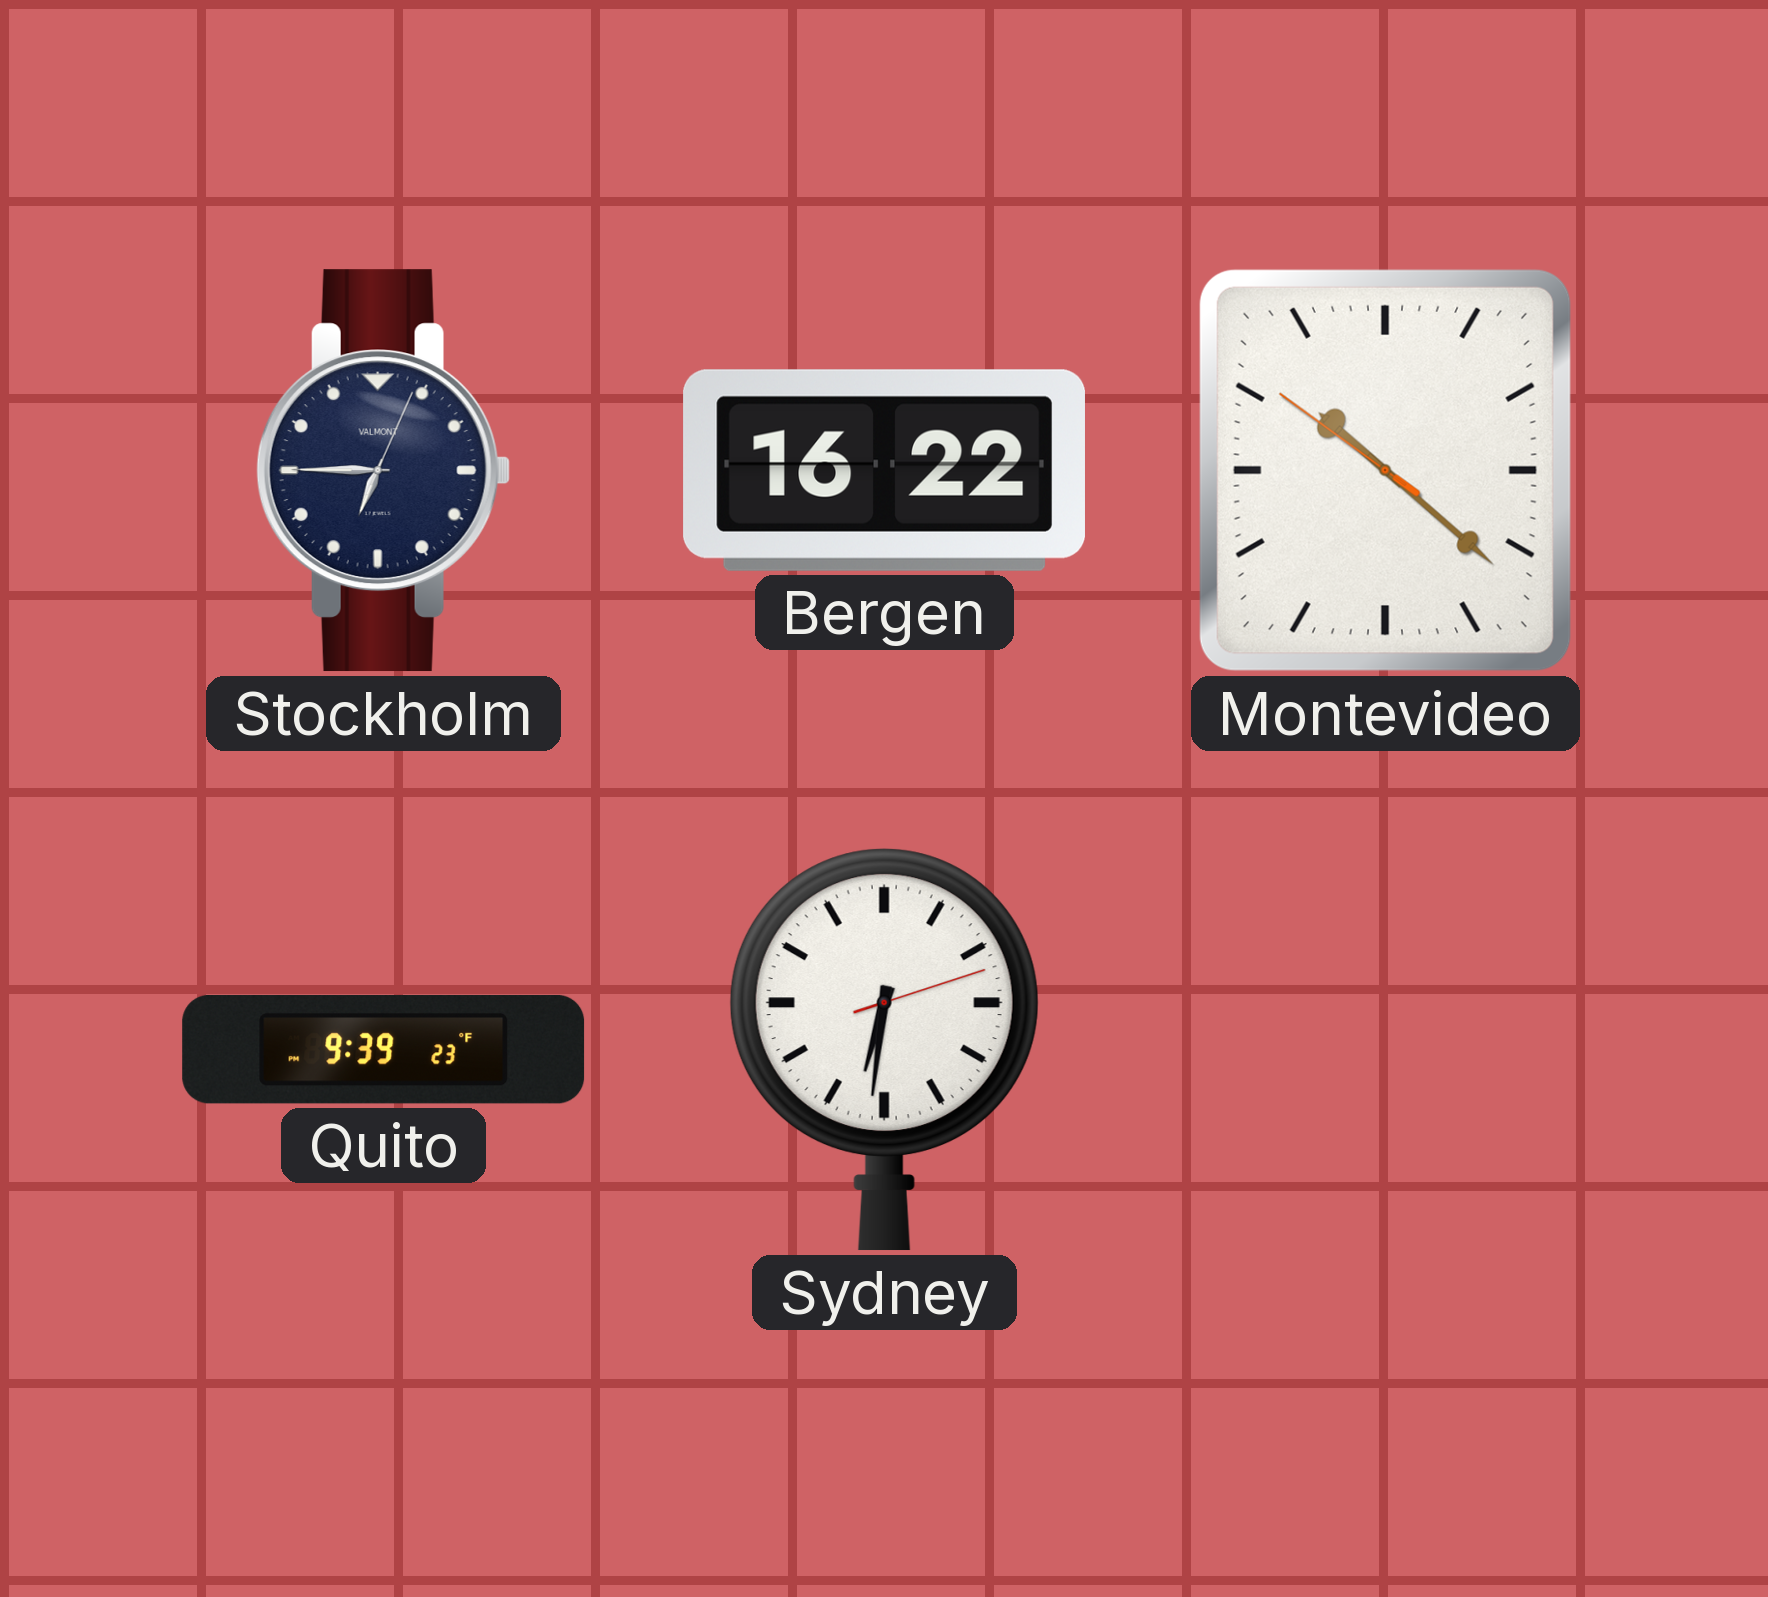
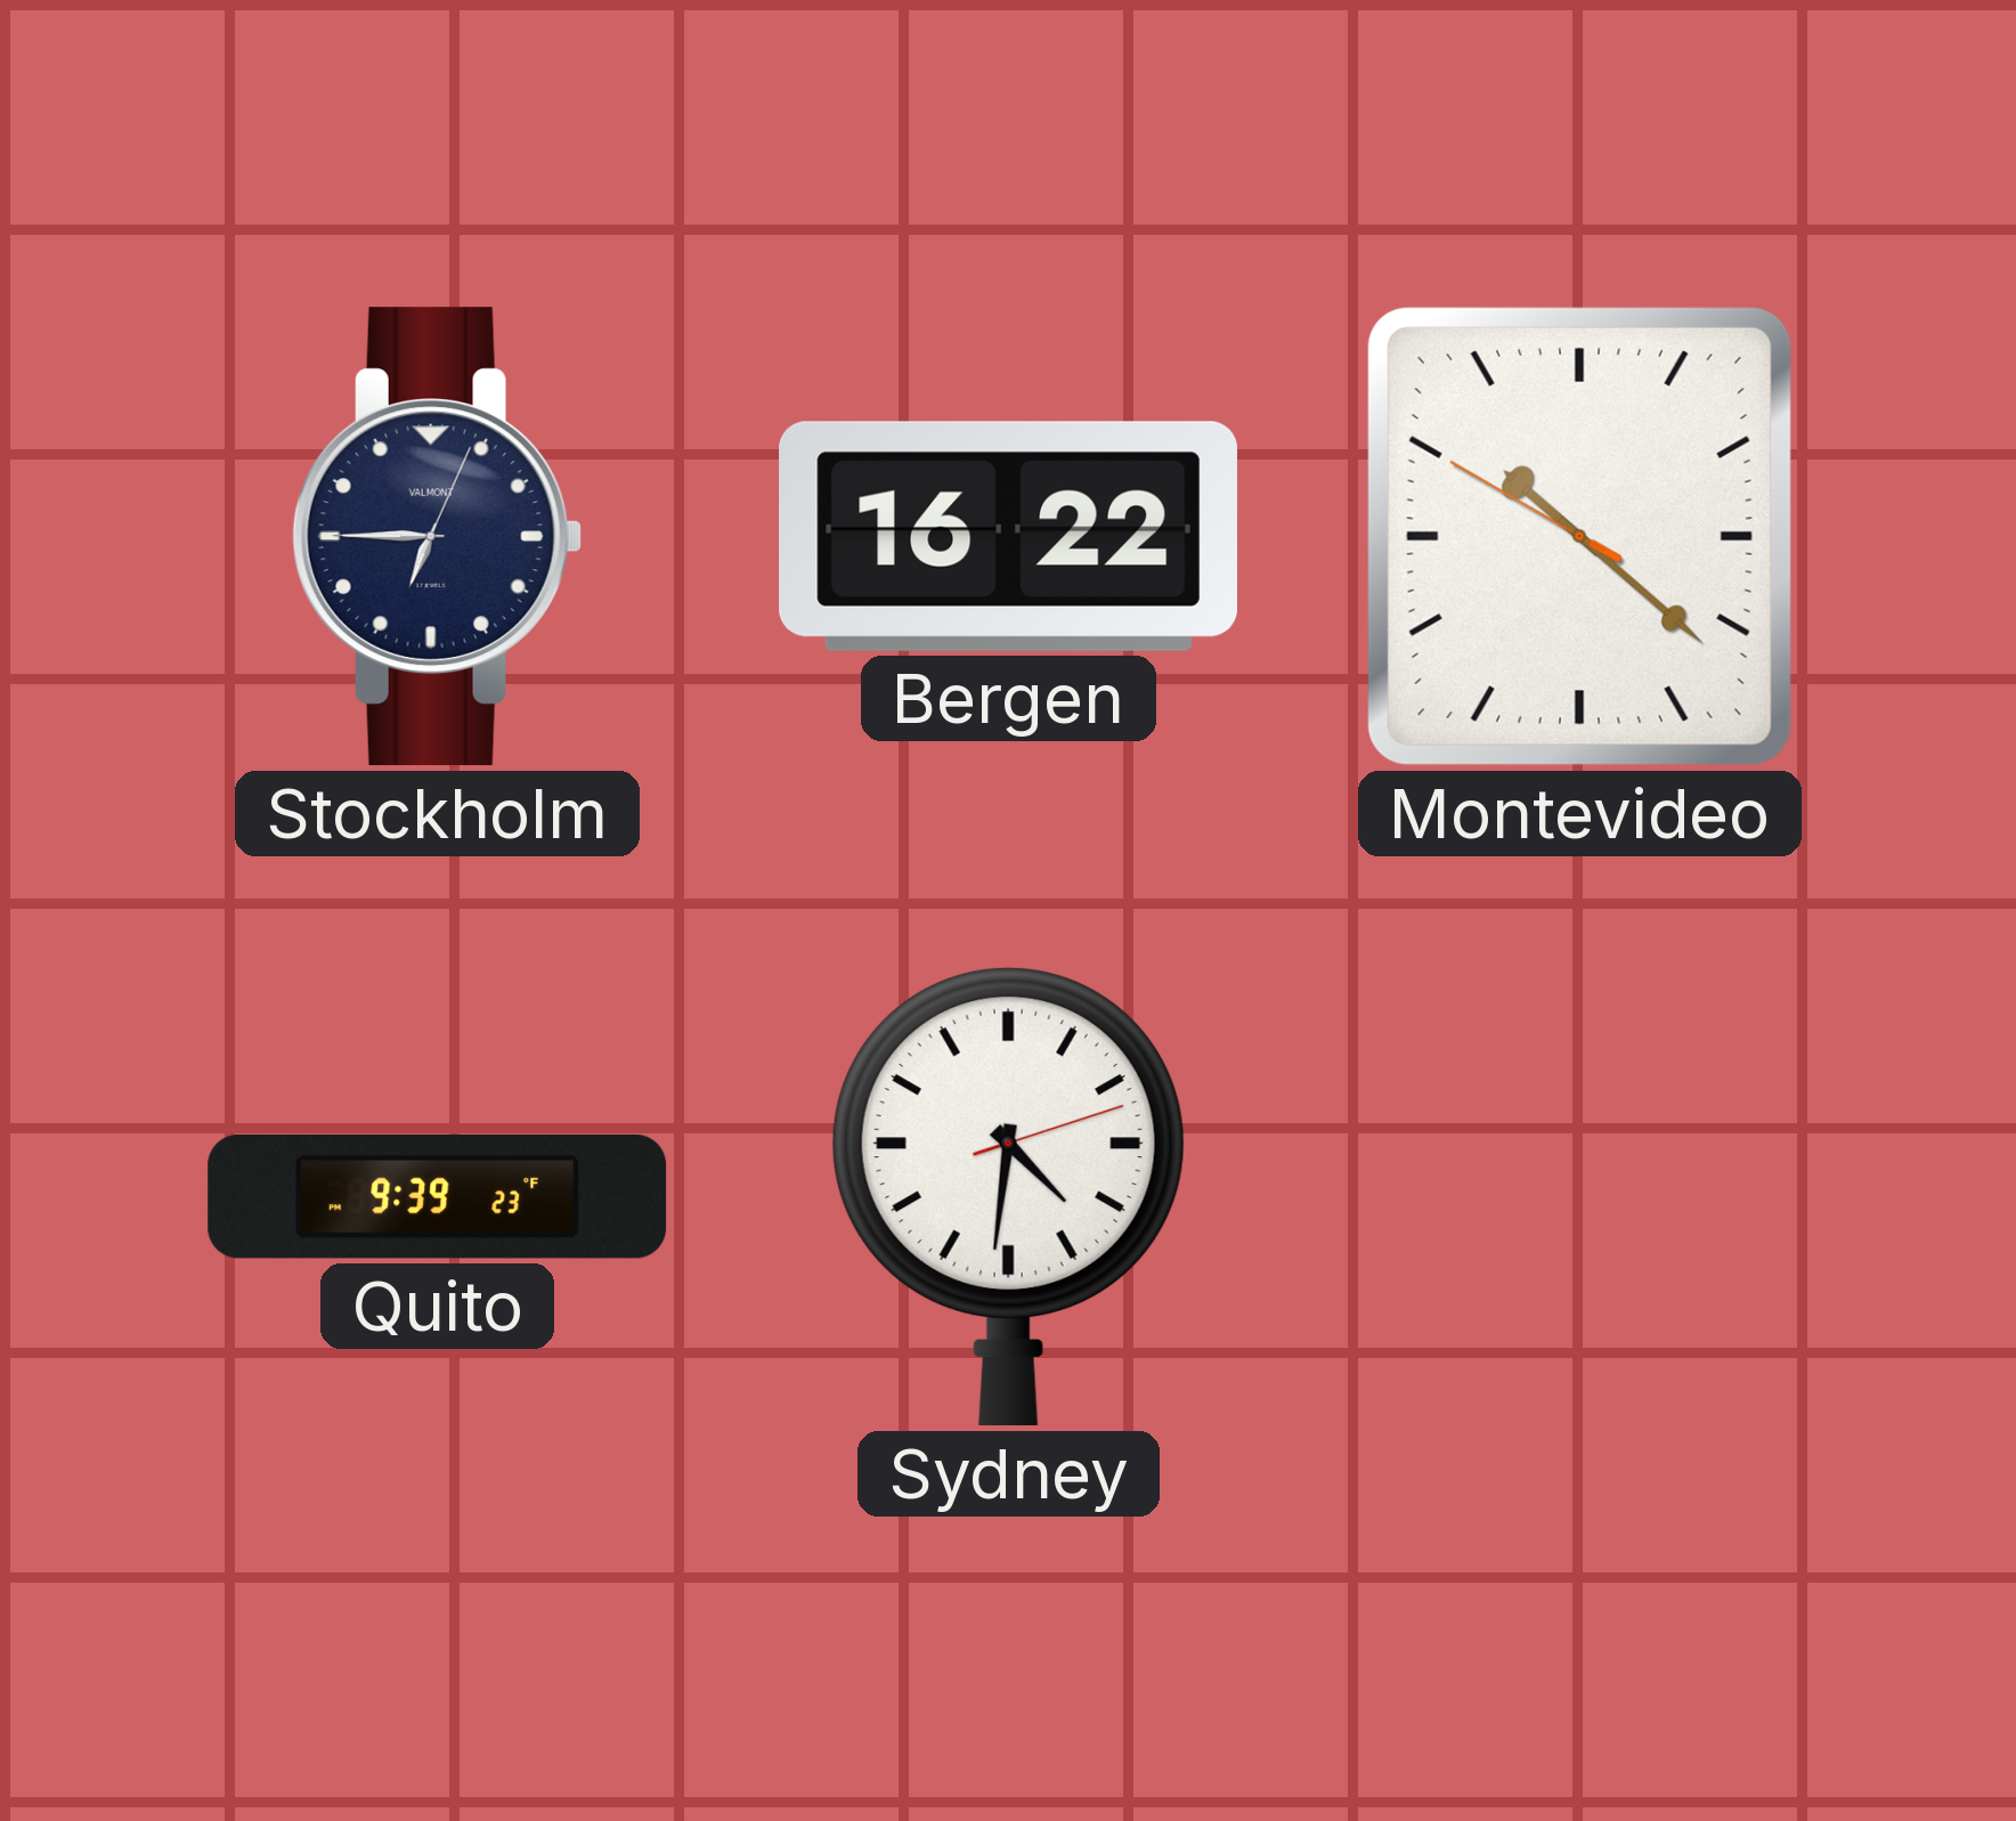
Montevideo: 10:21:51 -> 10:21:50 (1579, 536)
Sydney: 6:31 -> 4:31 (1008, 1197)
